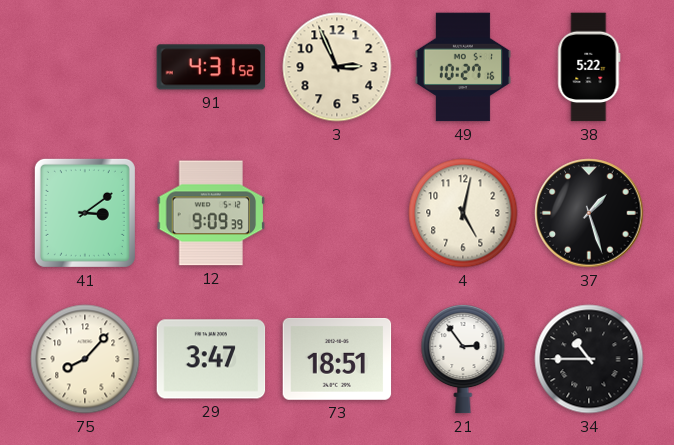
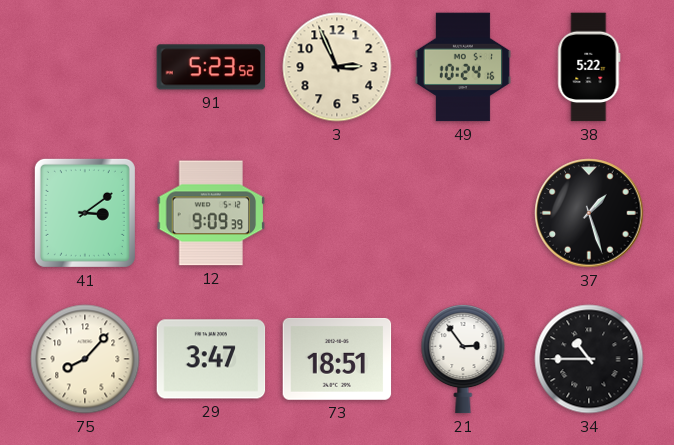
91: 4:31 -> 5:23 (211, 67)
49: 10:27 -> 10:24 (462, 67)
4: 5:02 -> none (463, 213)
